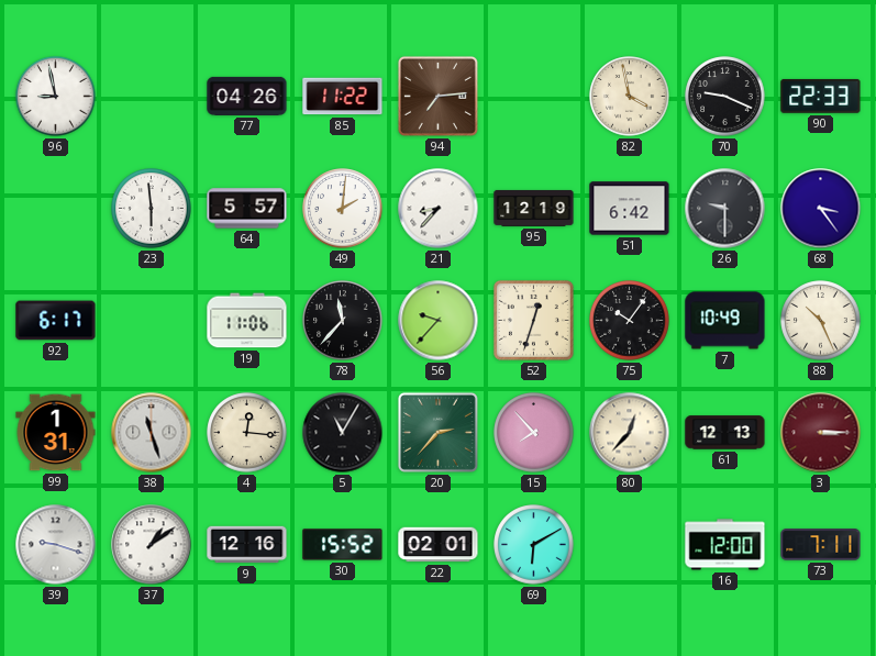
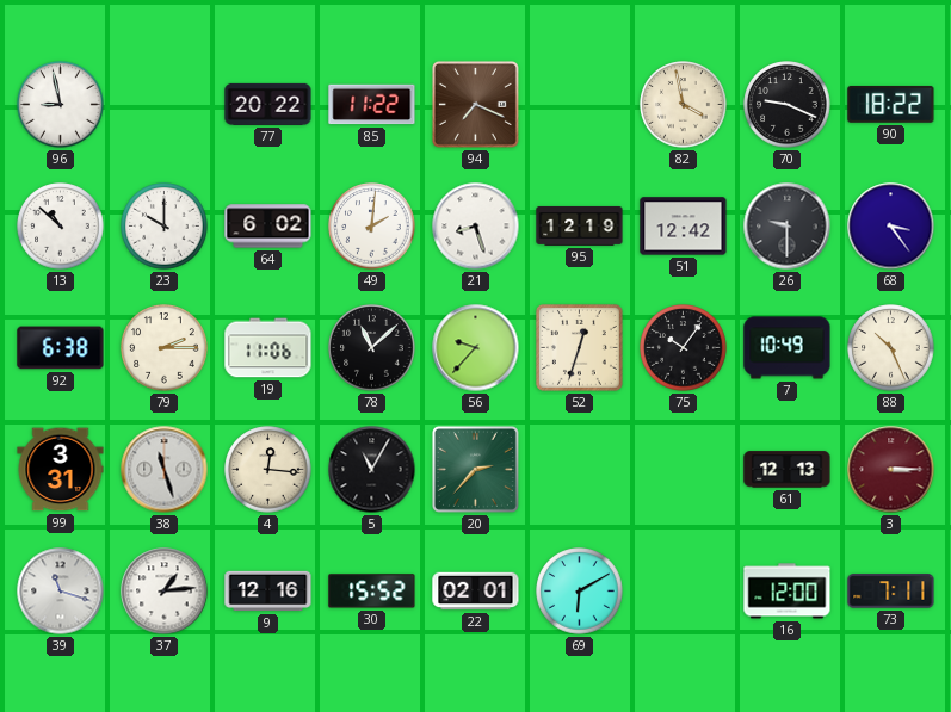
77: 04:26 -> 20:22 (268, 104)
94: 7:14 -> 7:19 (475, 104)
90: 22:33 -> 18:22 (891, 104)
13: none -> 10:52 (61, 227)
23: 5:59 -> 10:00 (165, 227)
64: 5:57 -> 6:02 (268, 227)
21: 8:37 -> 8:27 (476, 227)
51: 6:42 -> 12:42 (684, 227)
92: 6:17 -> 6:38 (61, 348)
79: none -> 2:15 (165, 348)
78: 11:37 -> 11:08 (372, 348)
99: 1:31 -> 3:31 (61, 470)
15: 7:53 -> none (534, 433)
80: 12:37 -> none (630, 433)
39: 9:18 -> 11:18 (61, 592)
37: 1:09 -> 1:14 (165, 592)
